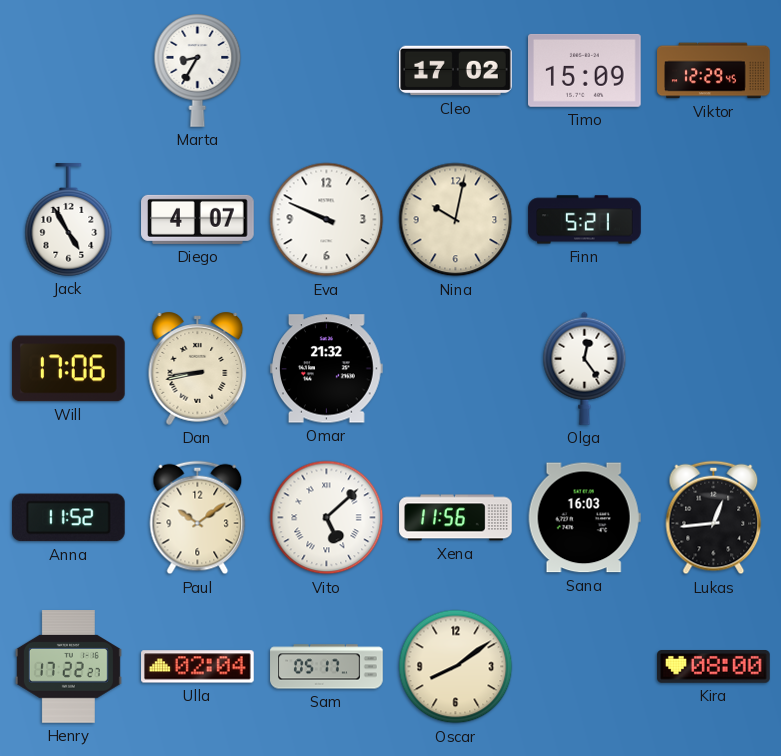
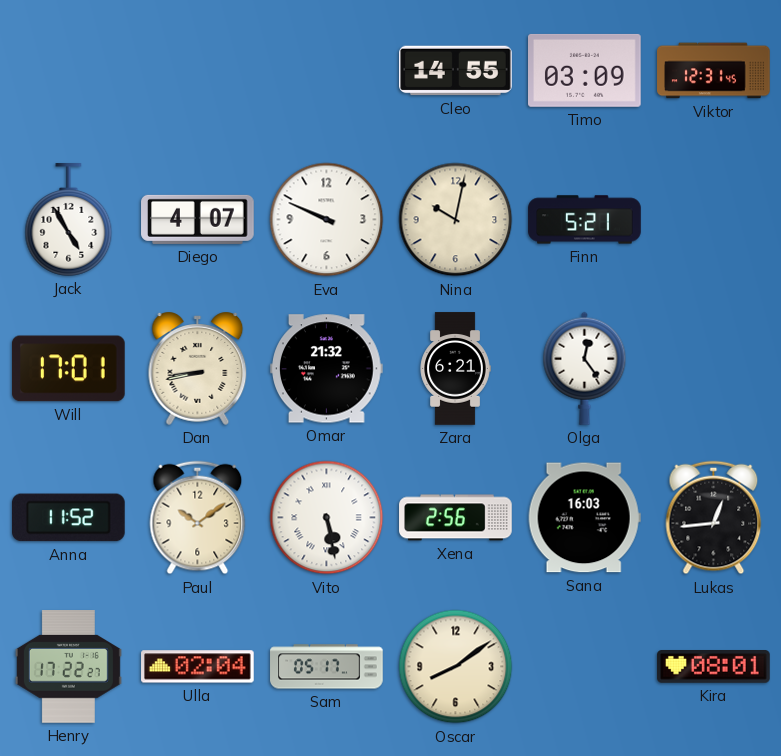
Marta: 8:35 -> none (198, 71)
Cleo: 17:02 -> 14:55 (456, 71)
Timo: 15:09 -> 03:09 (585, 70)
Viktor: 12:29 -> 12:31 (714, 71)
Will: 17:06 -> 17:01 (69, 369)
Zara: none -> 6:21 (455, 369)
Vito: 5:08 -> 5:28 (327, 518)
Xena: 11:56 -> 2:56 (456, 518)
Kira: 08:00 -> 08:01 (714, 667)
